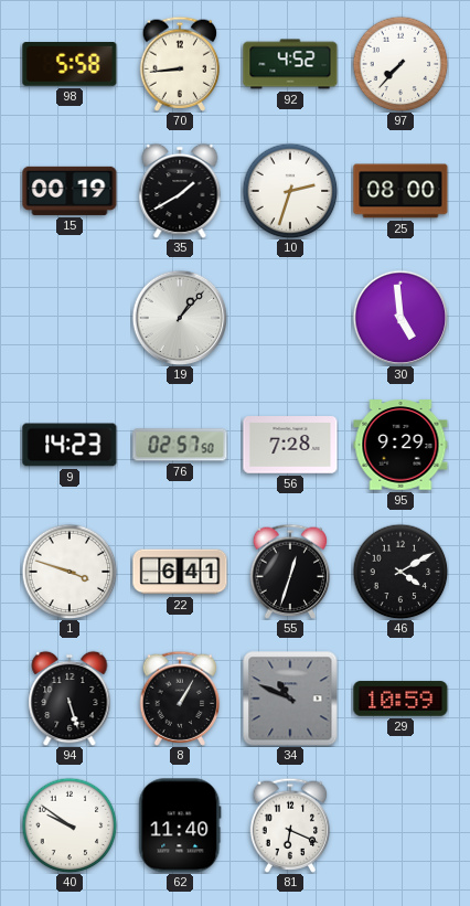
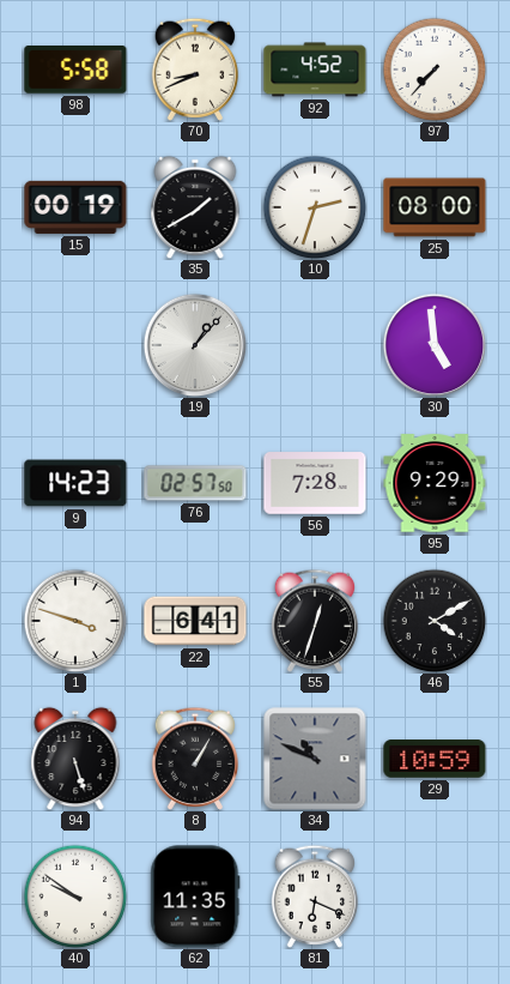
70: 8:44 -> 8:41 (195, 70)
62: 11:40 -> 11:35 (195, 897)
